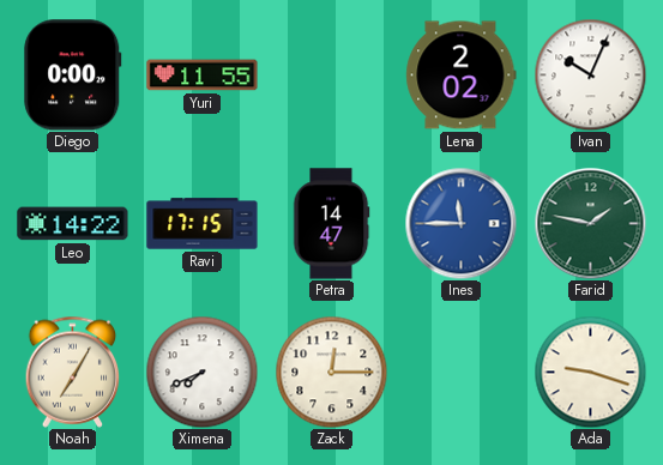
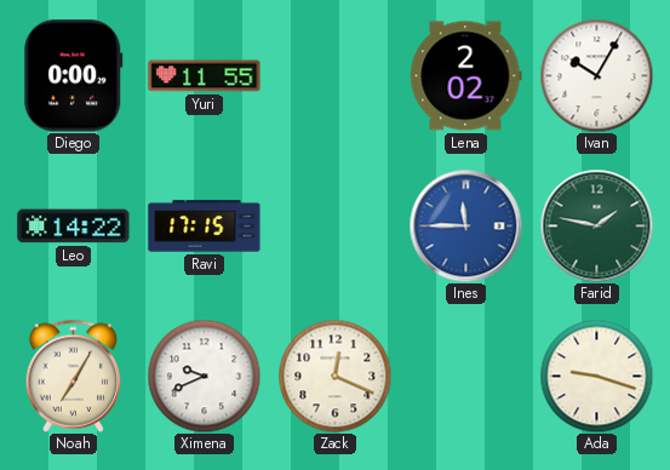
Ivan: 10:04 -> 10:05 (596, 75)
Petra: 14:47 -> none (331, 224)
Ximena: 7:41 -> 9:41 (204, 376)
Zack: 12:15 -> 12:19 (334, 376)
